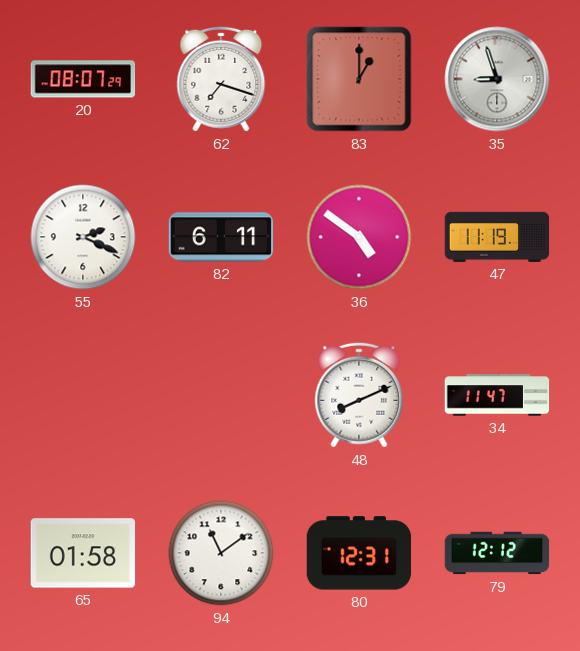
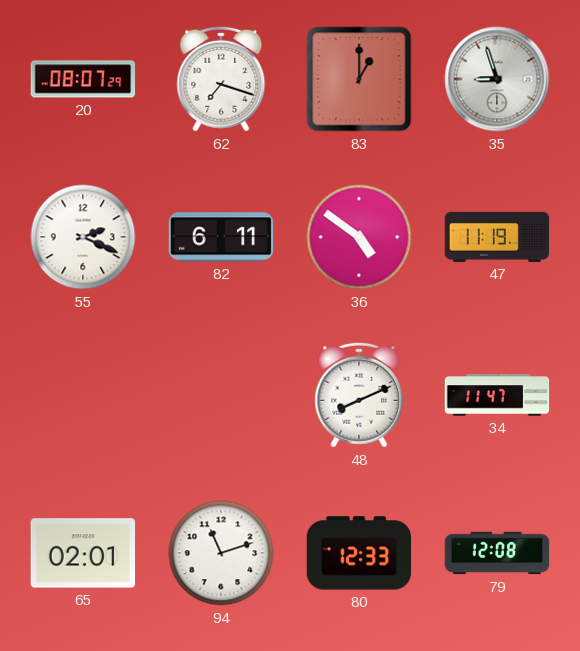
65: 01:58 -> 02:01 (83, 553)
94: 11:09 -> 11:12 (221, 553)
80: 12:31 -> 12:33 (359, 553)
79: 12:12 -> 12:08 (497, 553)
